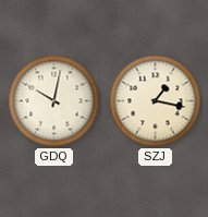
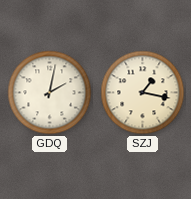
GDQ: 10:02 -> 2:02 (50, 93)
